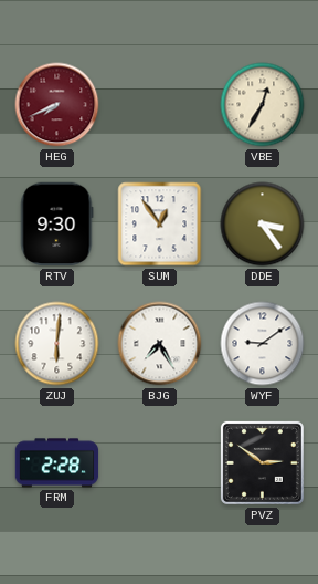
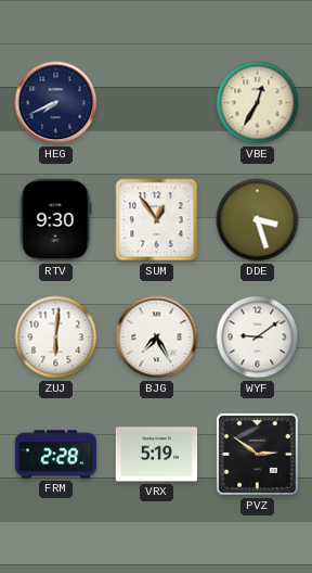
HEG dial: burgundy -> navy (56, 103)
DDE: 3:24 -> 3:27 (258, 220)
VRX: none -> 5:19 (157, 455)
